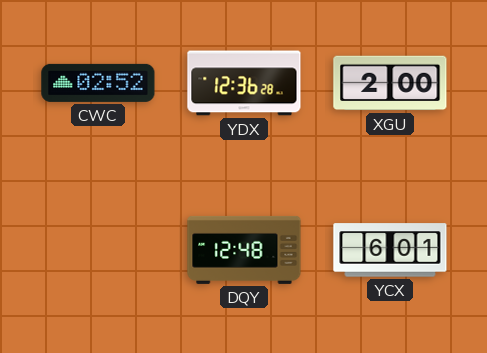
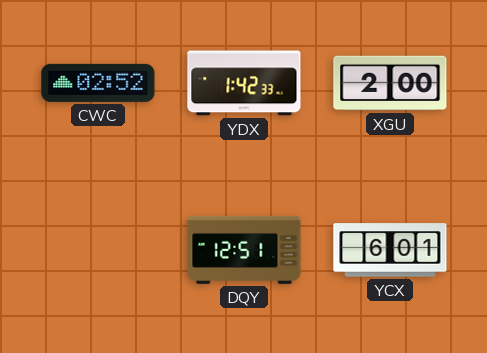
YDX: 12:36 -> 1:42 (244, 83)
DQY: 12:48 -> 12:51 (244, 250)
